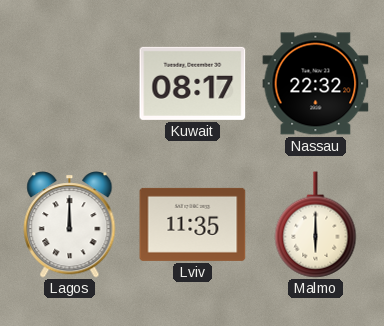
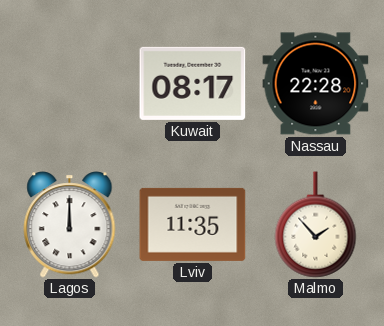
Nassau: 22:32 -> 22:28 (316, 84)
Malmo: 6:00 -> 1:53 (316, 225)
